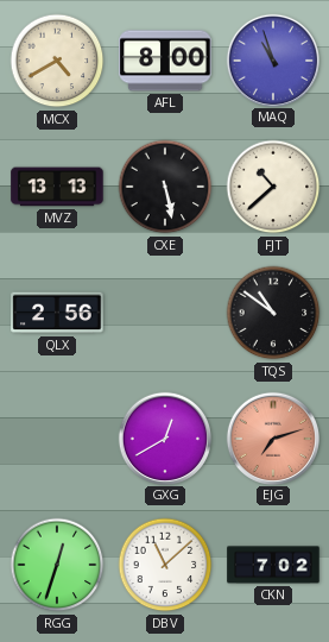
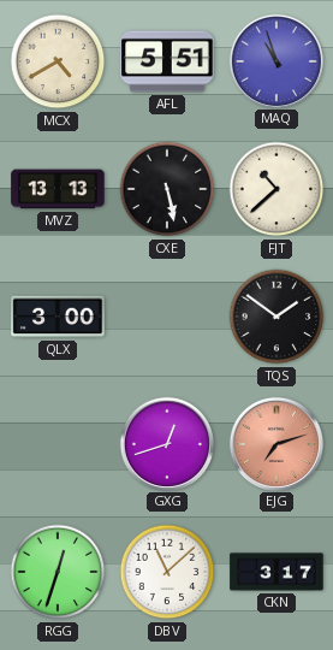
AFL: 8:00 -> 5:51 (167, 61)
QLX: 2:56 -> 3:00 (58, 317)
TQS: 10:51 -> 1:51 (276, 317)
GXG: 12:40 -> 12:42 (166, 443)
CKN: 7:02 -> 3:17 (276, 572)
